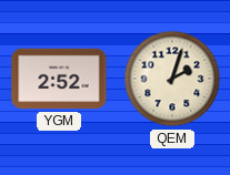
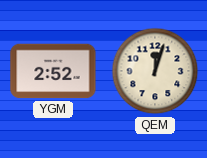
QEM: 2:03 -> 12:03 (155, 71)
